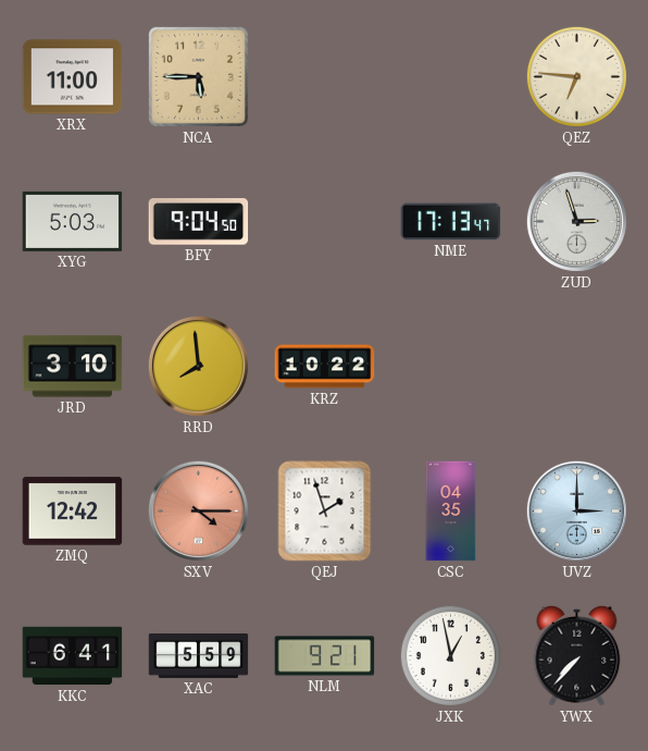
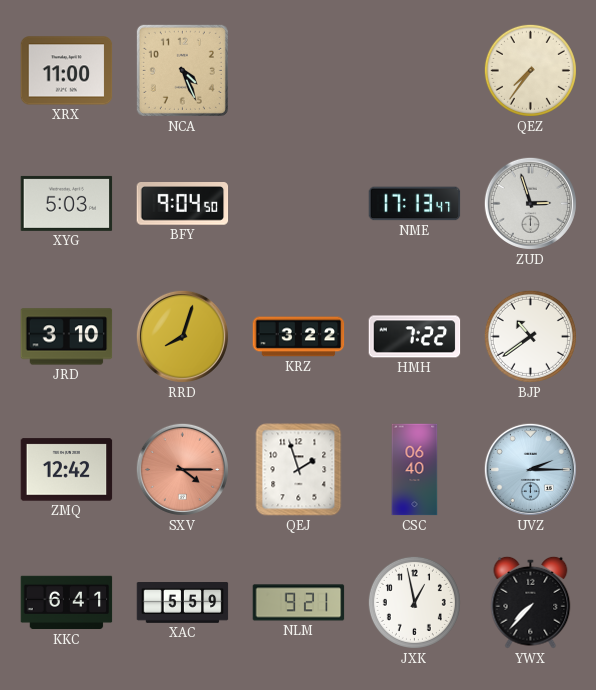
NCA: 5:45 -> 4:26 (182, 70)
QEZ: 6:46 -> 7:36 (530, 70)
RRD: 7:59 -> 8:03 (182, 336)
KRZ: 10:22 -> 3:22 (299, 337)
HMH: none -> 7:22 (415, 337)
BJP: none -> 10:39 (530, 336)
CSC: 04:35 -> 06:40 (415, 470)
UVZ: 3:00 -> 2:15 (530, 469)
